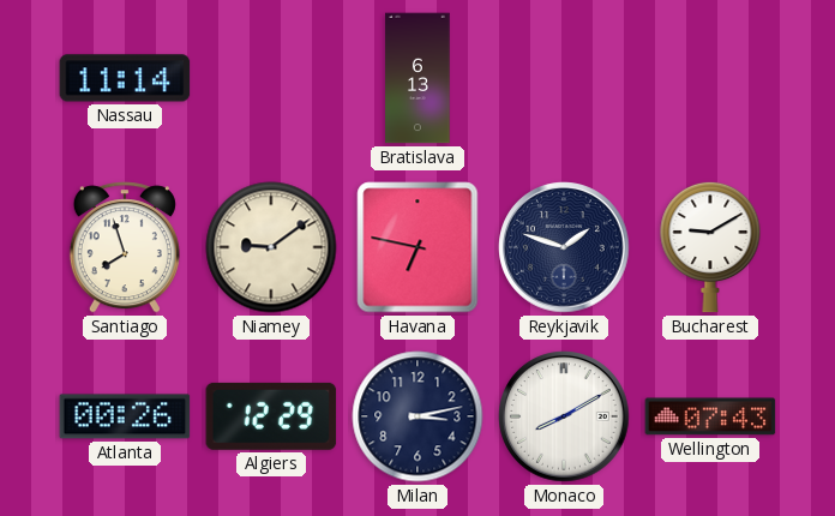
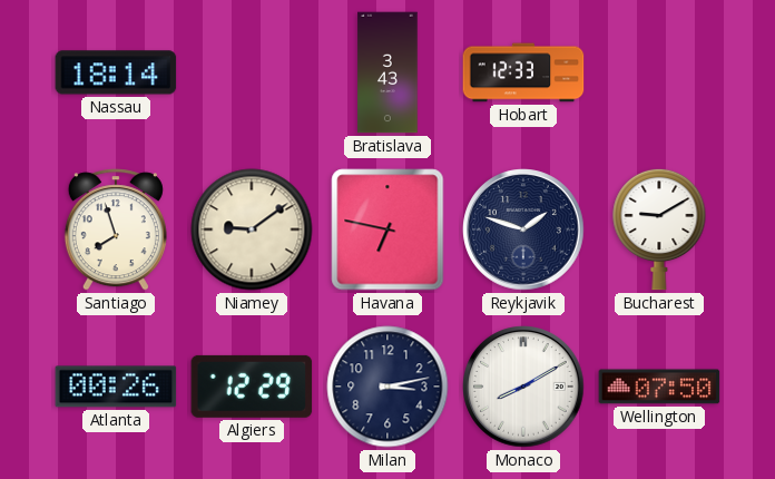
Nassau: 11:14 -> 18:14 (116, 72)
Bratislava: 6:13 -> 3:43 (387, 72)
Hobart: none -> 12:33 (523, 72)
Wellington: 07:43 -> 07:50 (659, 387)
